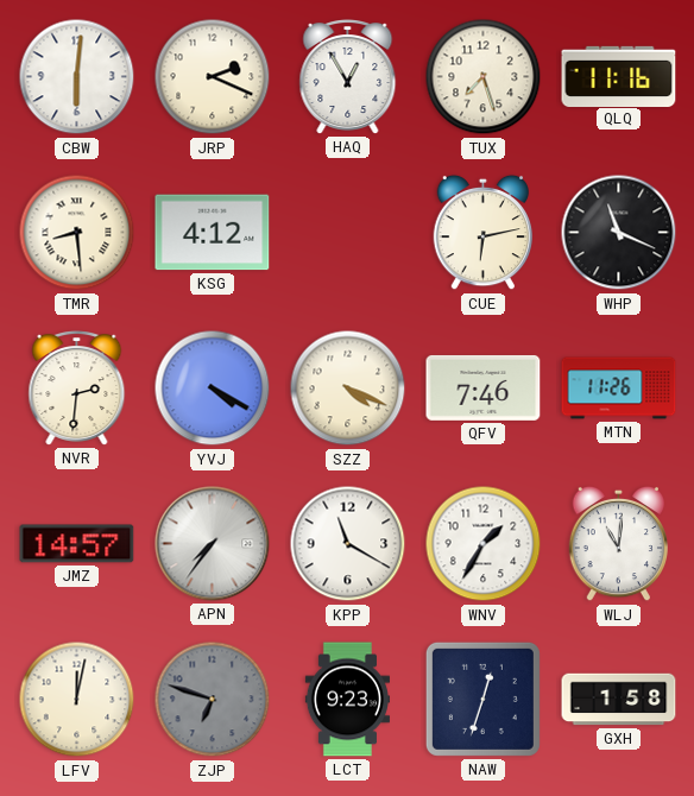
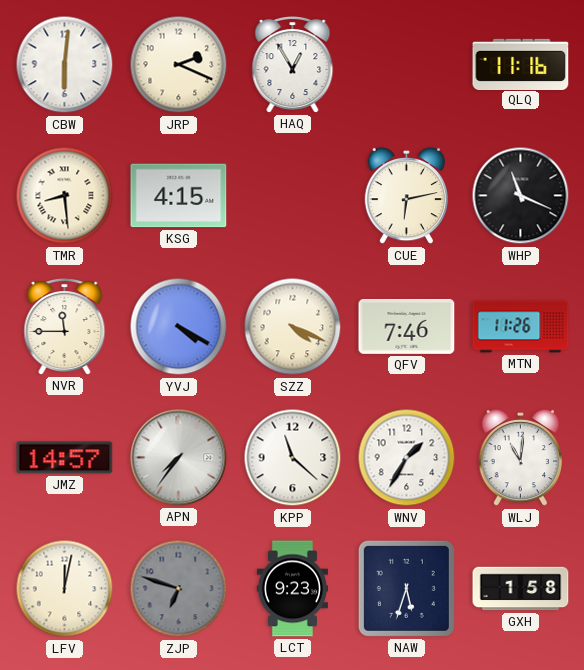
TUX: 7:27 -> none (484, 77)
KSG: 4:12 -> 4:15 (179, 196)
NVR: 2:31 -> 11:45 (65, 327)
KPP: 11:20 -> 11:22 (293, 458)
NAW: 12:33 -> 5:33 (406, 588)
